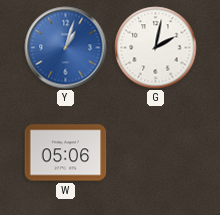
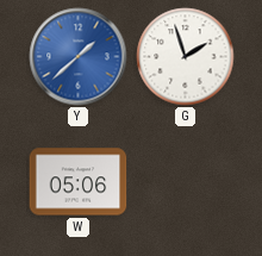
Y: 1:03 -> 1:38 (79, 57)
G: 2:02 -> 1:57 (186, 57)
